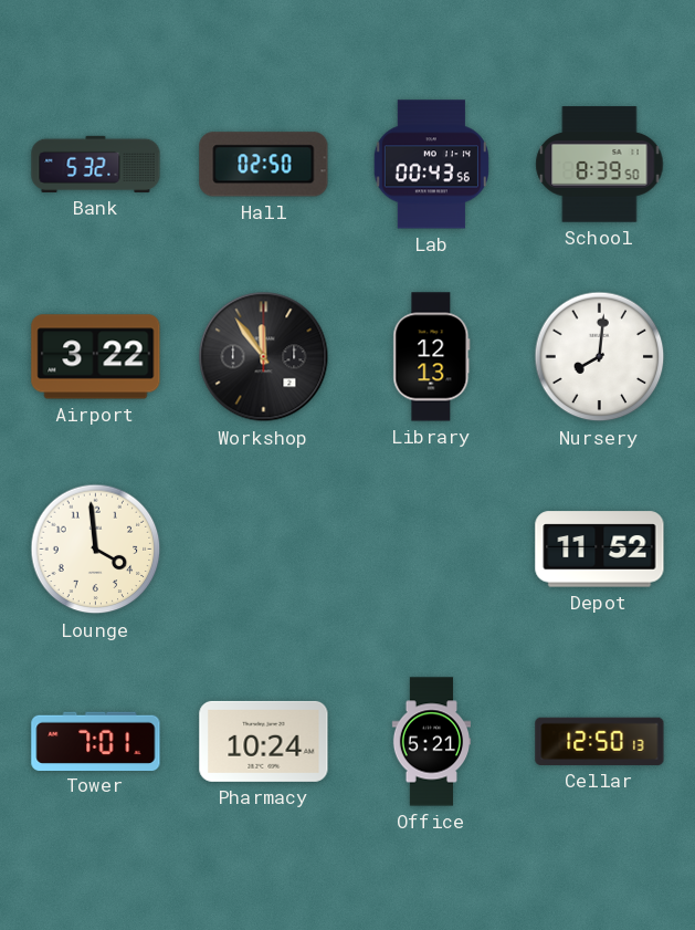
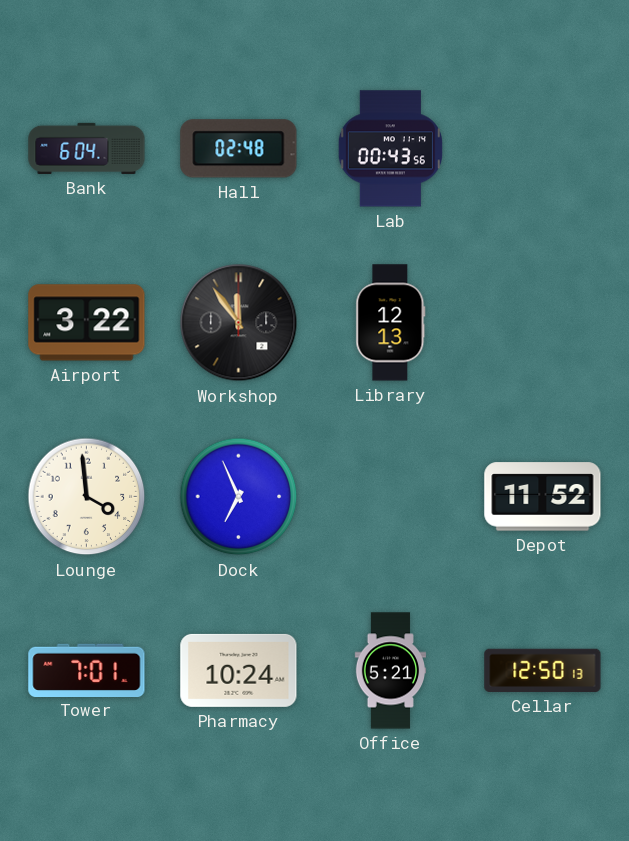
Bank: 5:32 -> 6:04 (87, 148)
Hall: 02:50 -> 02:48 (239, 149)
School: 8:39 -> none (600, 165)
Nursery: 8:01 -> none (600, 357)
Dock: none -> 6:56 (239, 497)
